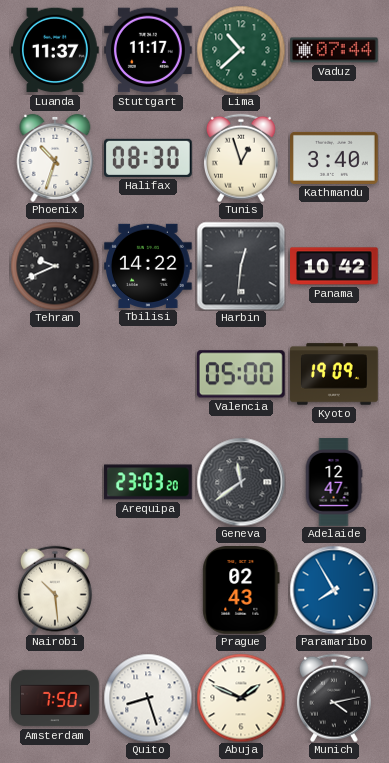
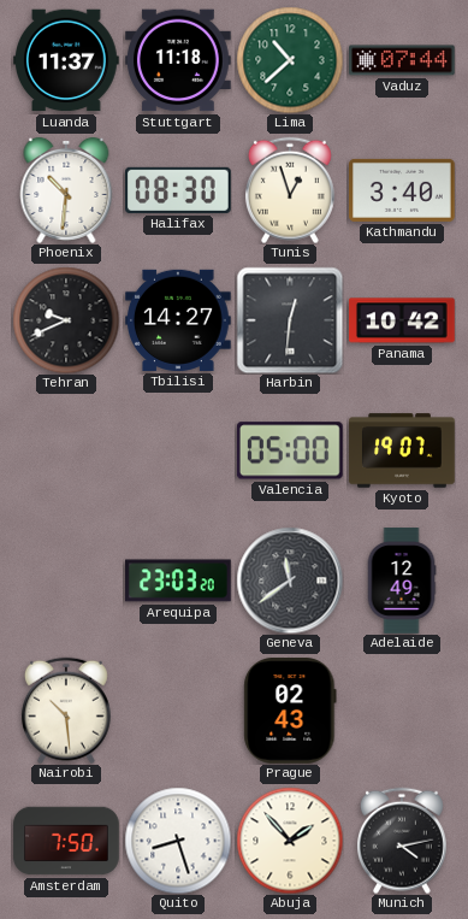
Stuttgart: 11:17 -> 11:18 (179, 60)
Phoenix: 10:33 -> 10:31 (66, 190)
Tbilisi: 14:22 -> 14:27 (179, 320)
Kyoto: 19:09 -> 19:07 (402, 450)
Adelaide: 12:47 -> 12:49 (402, 581)
Paramaribo: 7:55 -> none (334, 590)
Abuja: 1:49 -> 1:53 (290, 841)
